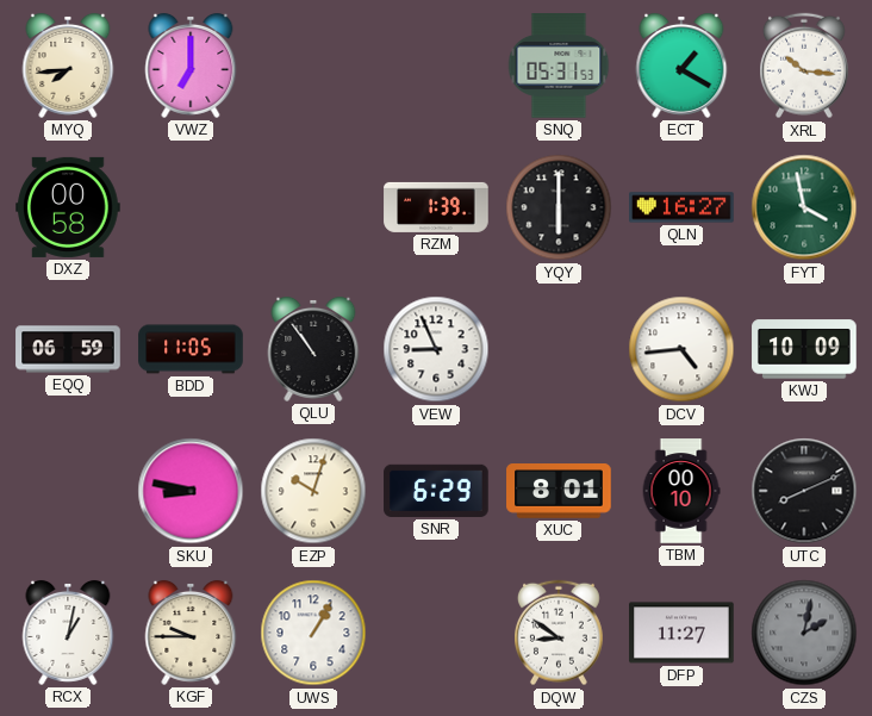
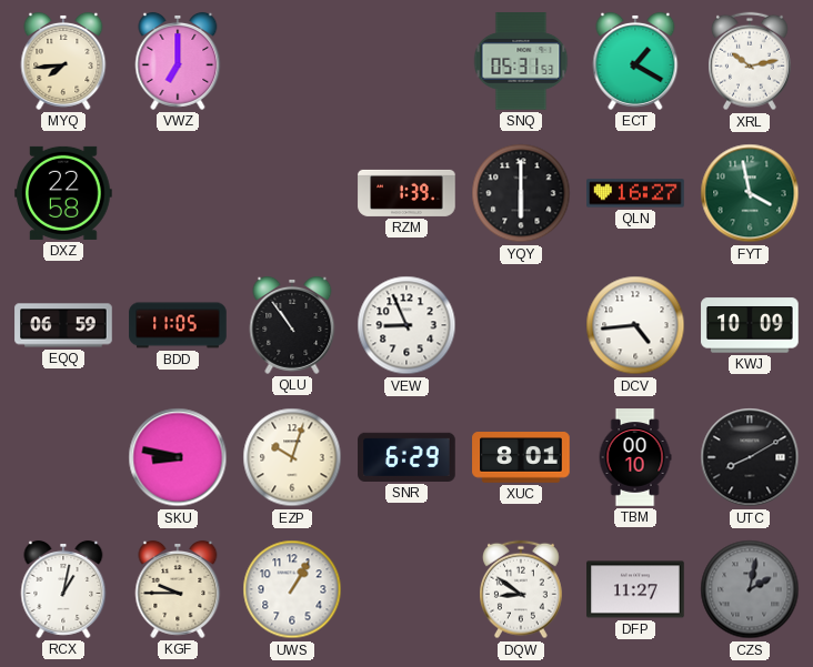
XRL: 10:16 -> 10:13 (751, 61)
DXZ: 00:58 -> 22:58 (63, 193)
UTC: 8:11 -> 8:10 (750, 457)
